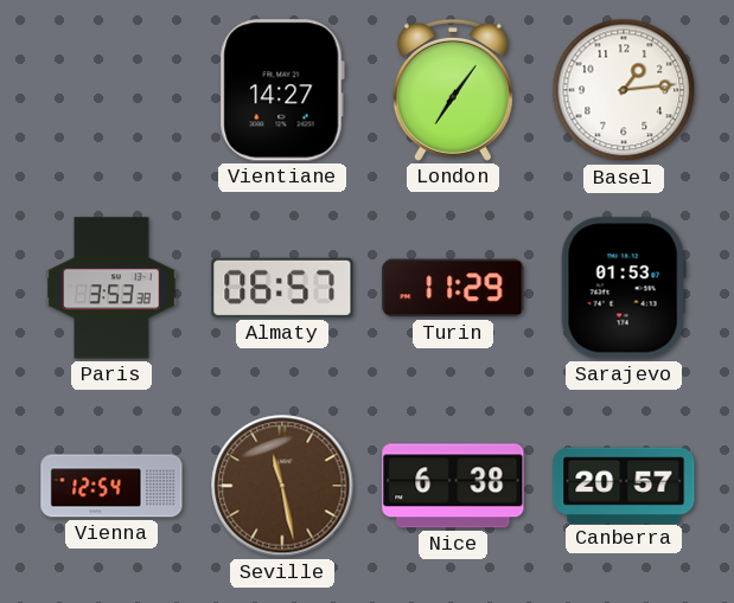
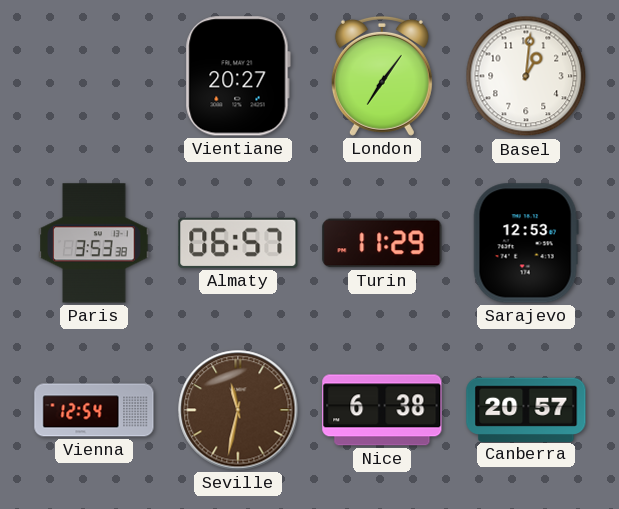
Vientiane: 14:27 -> 20:27 (238, 76)
Basel: 1:14 -> 1:01 (526, 76)
Sarajevo: 01:53 -> 12:53 (526, 243)
Seville: 11:28 -> 11:32 (238, 410)
